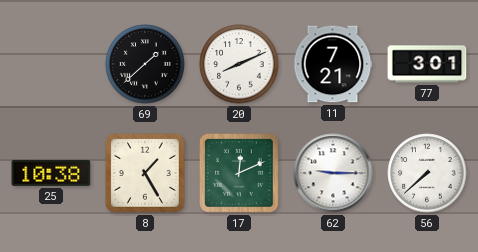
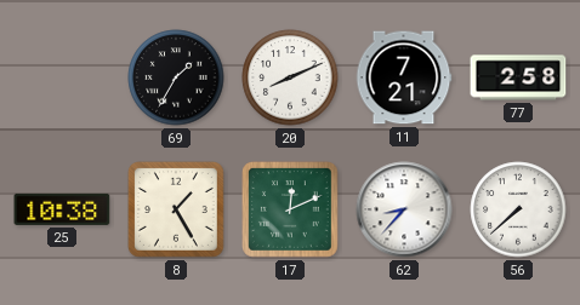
69: 1:38 -> 1:35 (176, 77)
77: 3:01 -> 2:58 (518, 77)
62: 9:15 -> 8:37 (404, 209)
